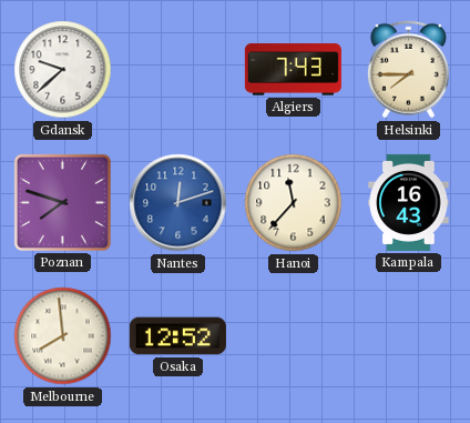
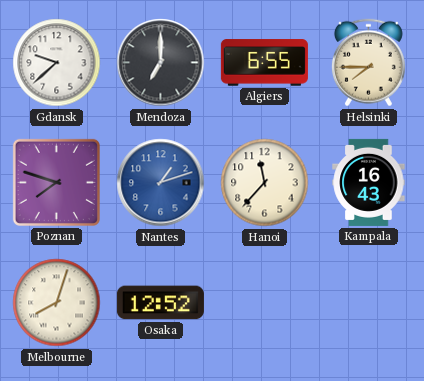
Mendoza: none -> 7:00 (161, 63)
Algiers: 7:43 -> 6:55 (264, 63)
Nantes: 12:12 -> 1:12 (161, 183)
Melbourne: 7:59 -> 8:03 (57, 303)
